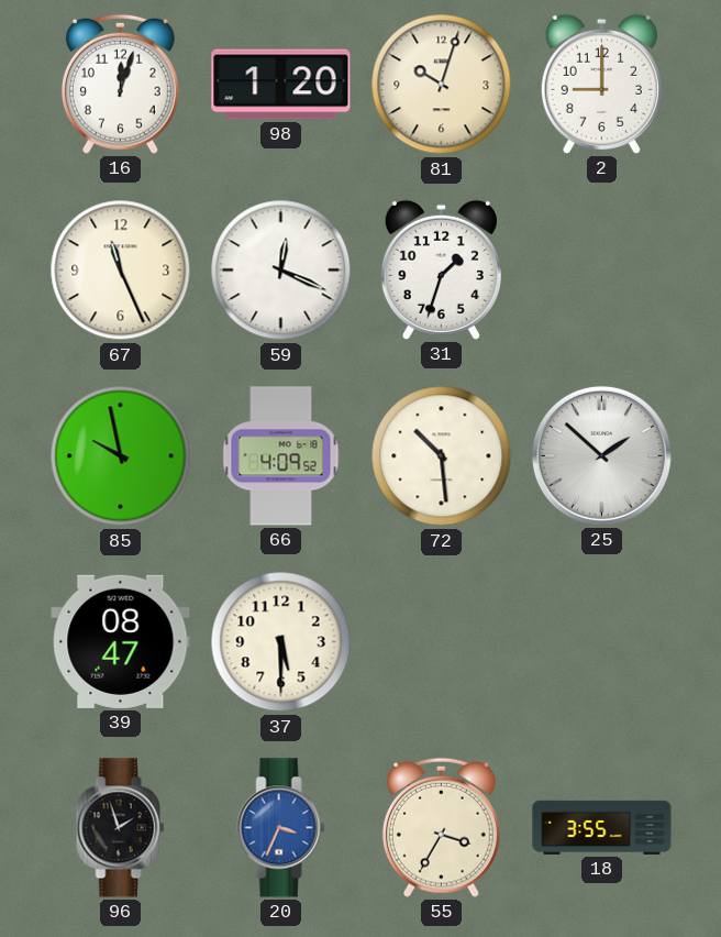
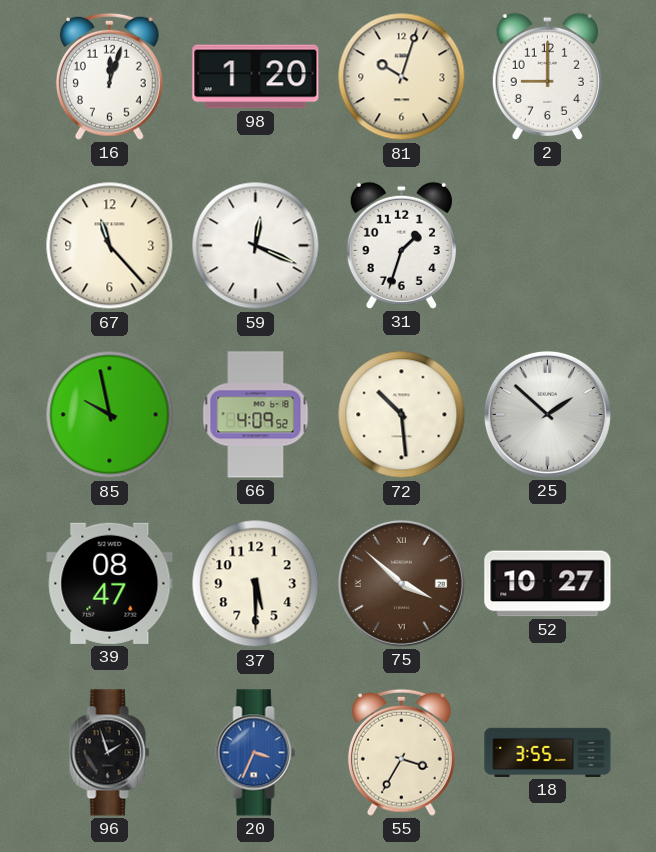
67: 11:26 -> 11:23 (110, 246)
75: none -> 3:52 (401, 583)
52: none -> 10:27 (548, 584)
